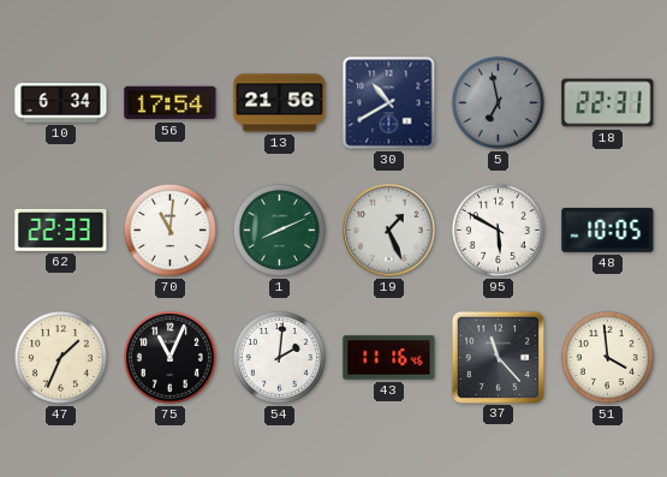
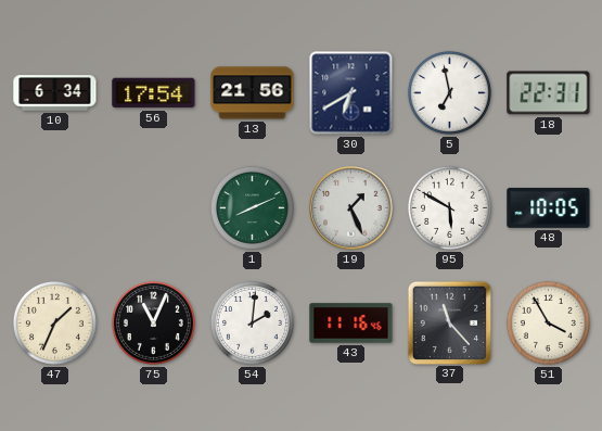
30: 10:40 -> 6:40 (351, 93)
5 dial: grey -> white (449, 92)
62: 22:33 -> none (61, 229)
70: 11:01 -> none (169, 229)
51: 3:59 -> 3:55 (548, 322)
